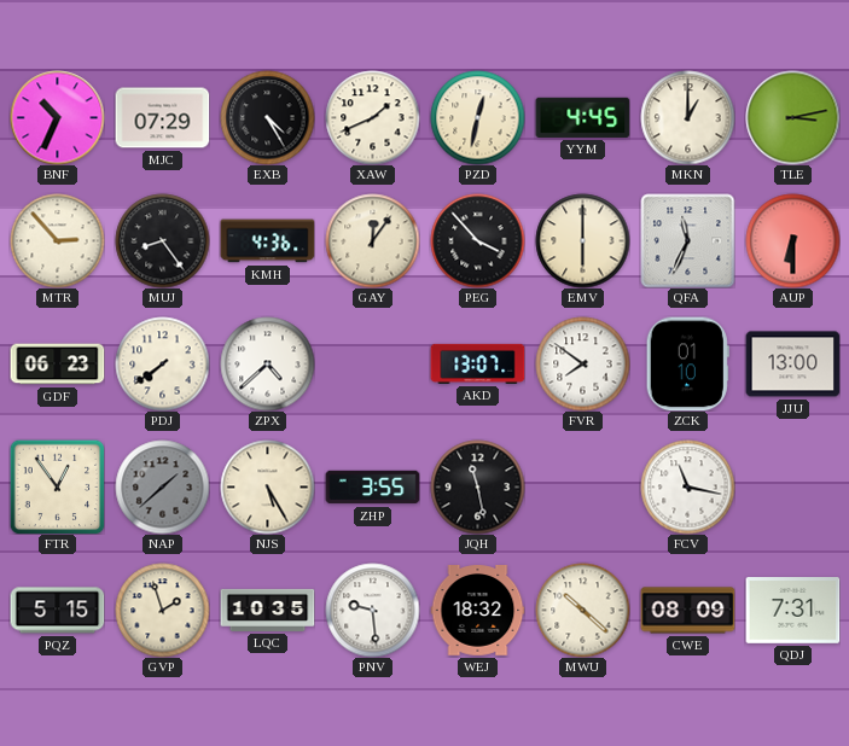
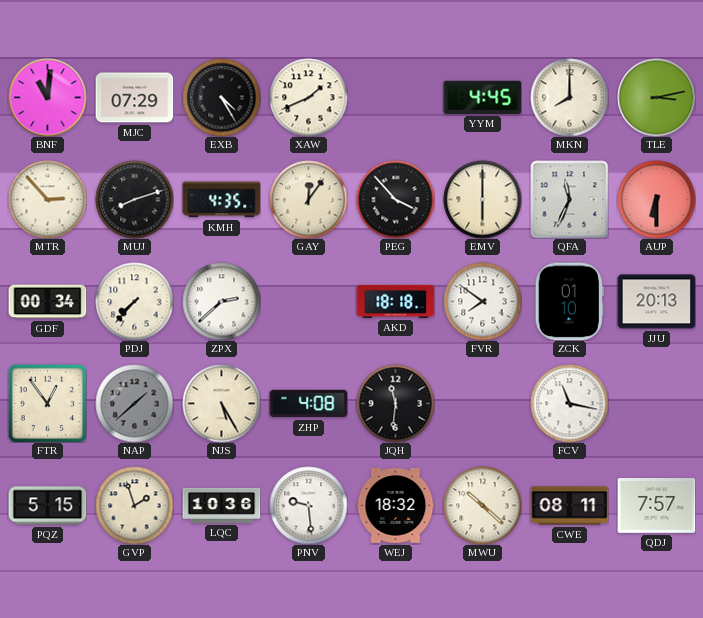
BNF: 10:34 -> 11:01 (47, 97)
PZD: 12:32 -> none (477, 117)
MKN: 1:00 -> 8:00 (569, 97)
MUJ: 8:24 -> 8:12 (134, 199)
KMH: 4:36 -> 4:35 (221, 200)
GDF: 06:23 -> 00:34 (47, 302)
PDJ: 7:39 -> 7:37 (134, 301)
ZPX: 4:38 -> 2:38 (221, 301)
AKD: 13:07 -> 18:18 (395, 301)
JJU: 13:00 -> 20:13 (656, 302)
ZHP: 3:55 -> 4:08 (308, 404)
JQH: 11:28 -> 11:31 (395, 403)
LQC: 10:35 -> 10:36 (221, 505)
CWE: 08:09 -> 08:11 (569, 506)
QDJ: 7:31 -> 7:57 (656, 506)
